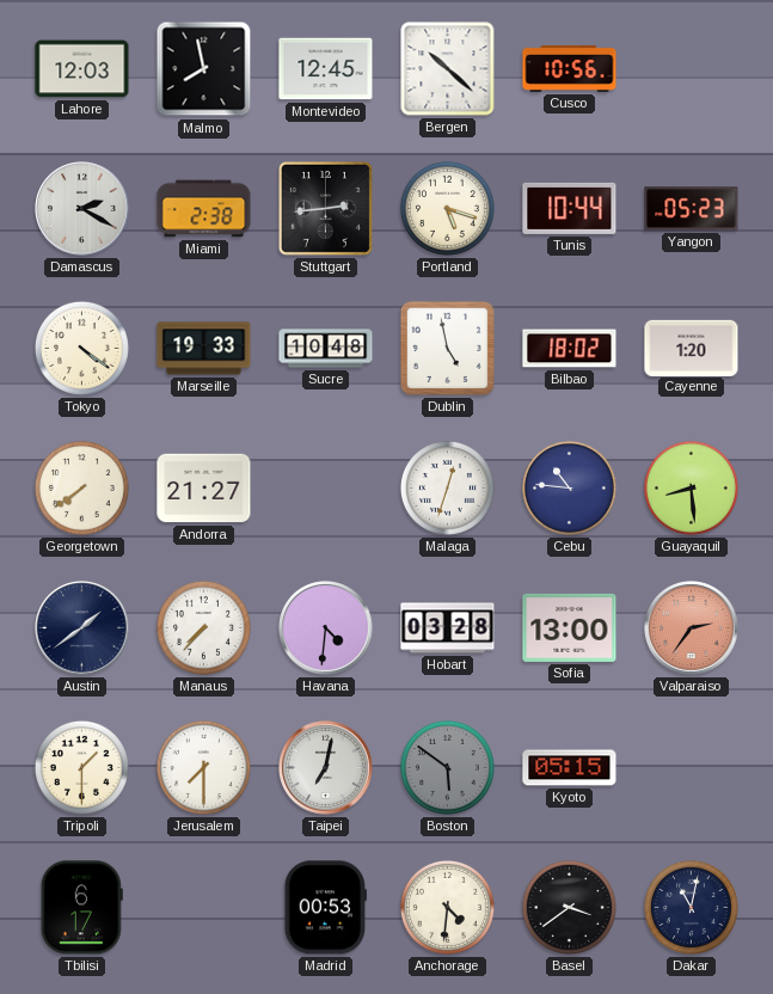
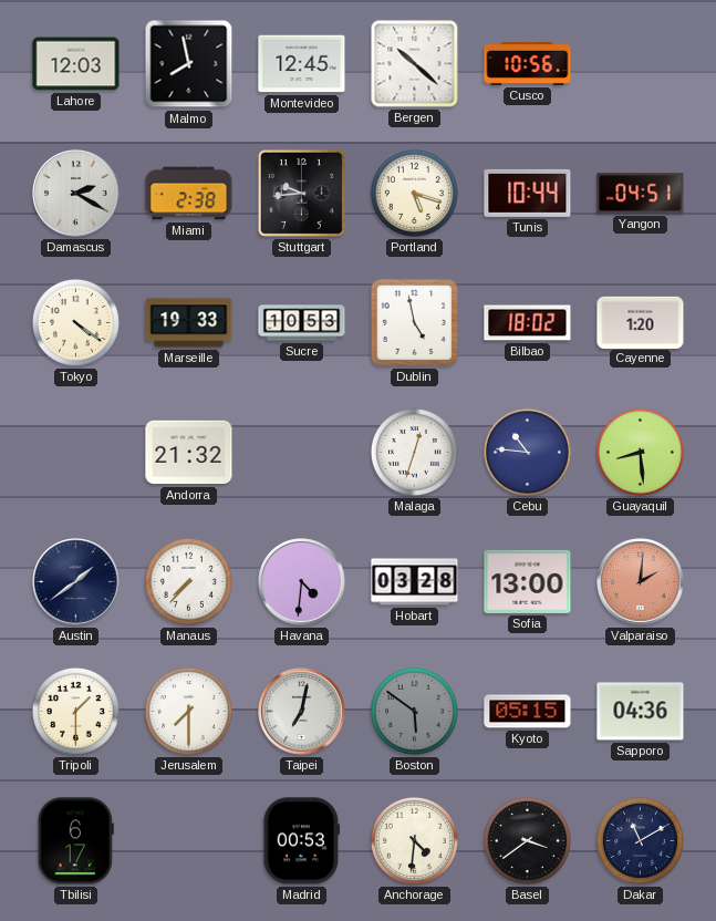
Stuttgart: 2:44 -> 9:44 (301, 193)
Yangon: 05:23 -> 04:51 (641, 194)
Sucre: 10:48 -> 10:53 (302, 323)
Georgetown: 7:39 -> none (81, 487)
Andorra: 21:27 -> 21:32 (189, 453)
Valparaiso: 2:36 -> 2:01 (641, 582)
Sapporo: none -> 04:36 (641, 712)
Dakar: 11:02 -> 11:10 (640, 840)
